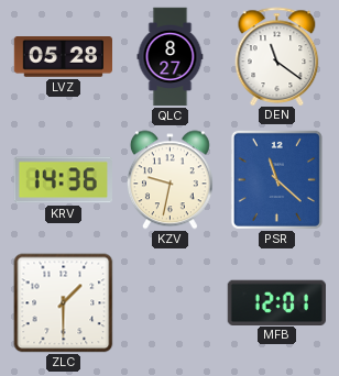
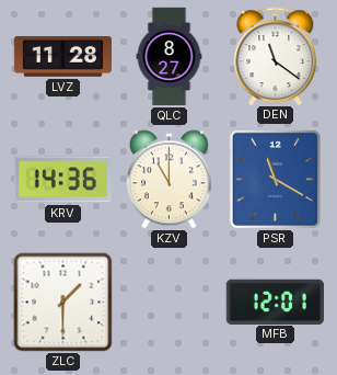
LVZ: 05:28 -> 11:28 (62, 57)
KZV: 9:32 -> 11:00 (168, 180)
PSR: 11:22 -> 11:20 (275, 179)
